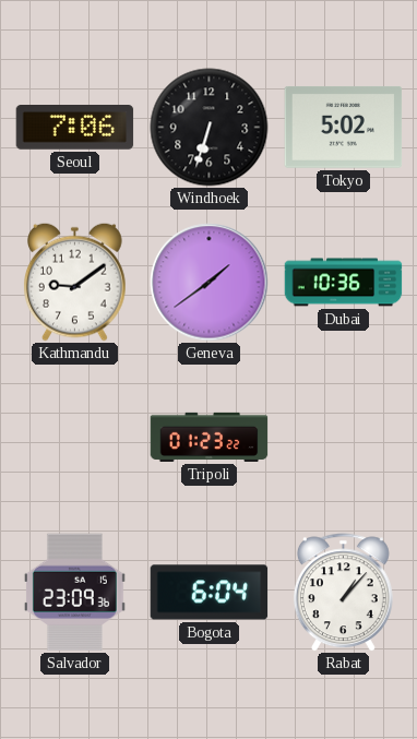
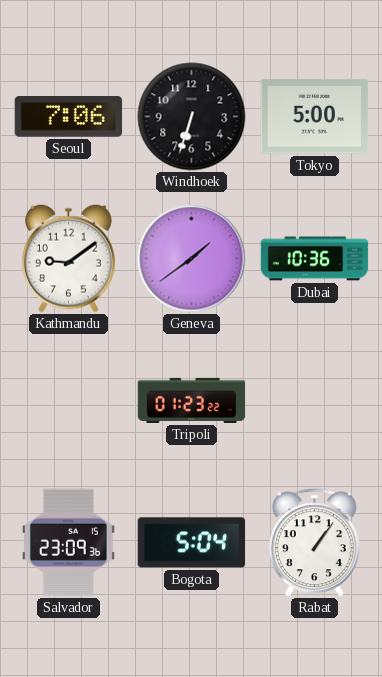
Tokyo: 5:02 -> 5:00 (315, 116)
Bogota: 6:04 -> 5:04 (192, 543)
Rabat: 1:07 -> 1:06 (314, 543)
